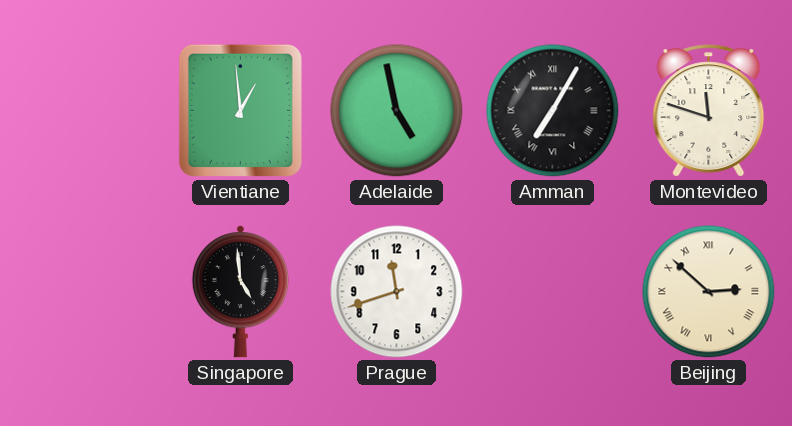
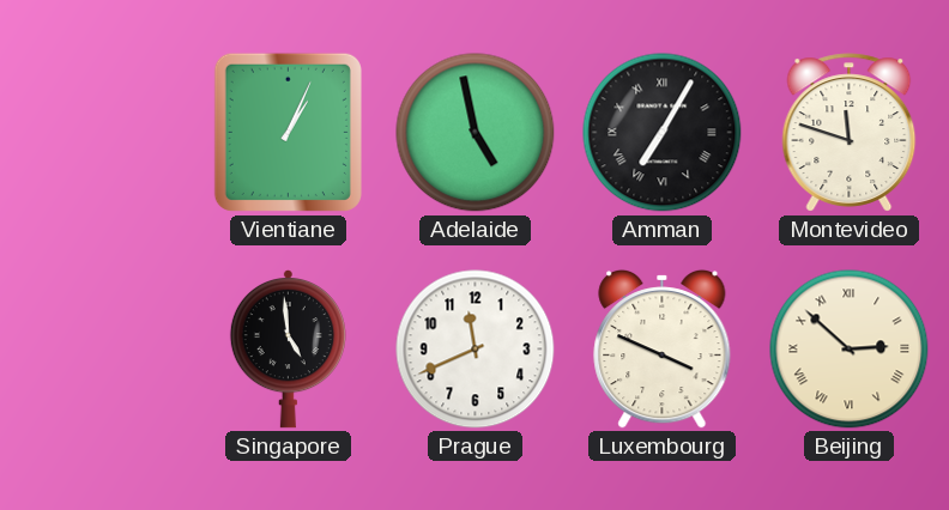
Vientiane: 12:59 -> 1:04 (288, 132)
Prague: 11:42 -> 11:41 (476, 350)
Luxembourg: none -> 3:49 (663, 348)
